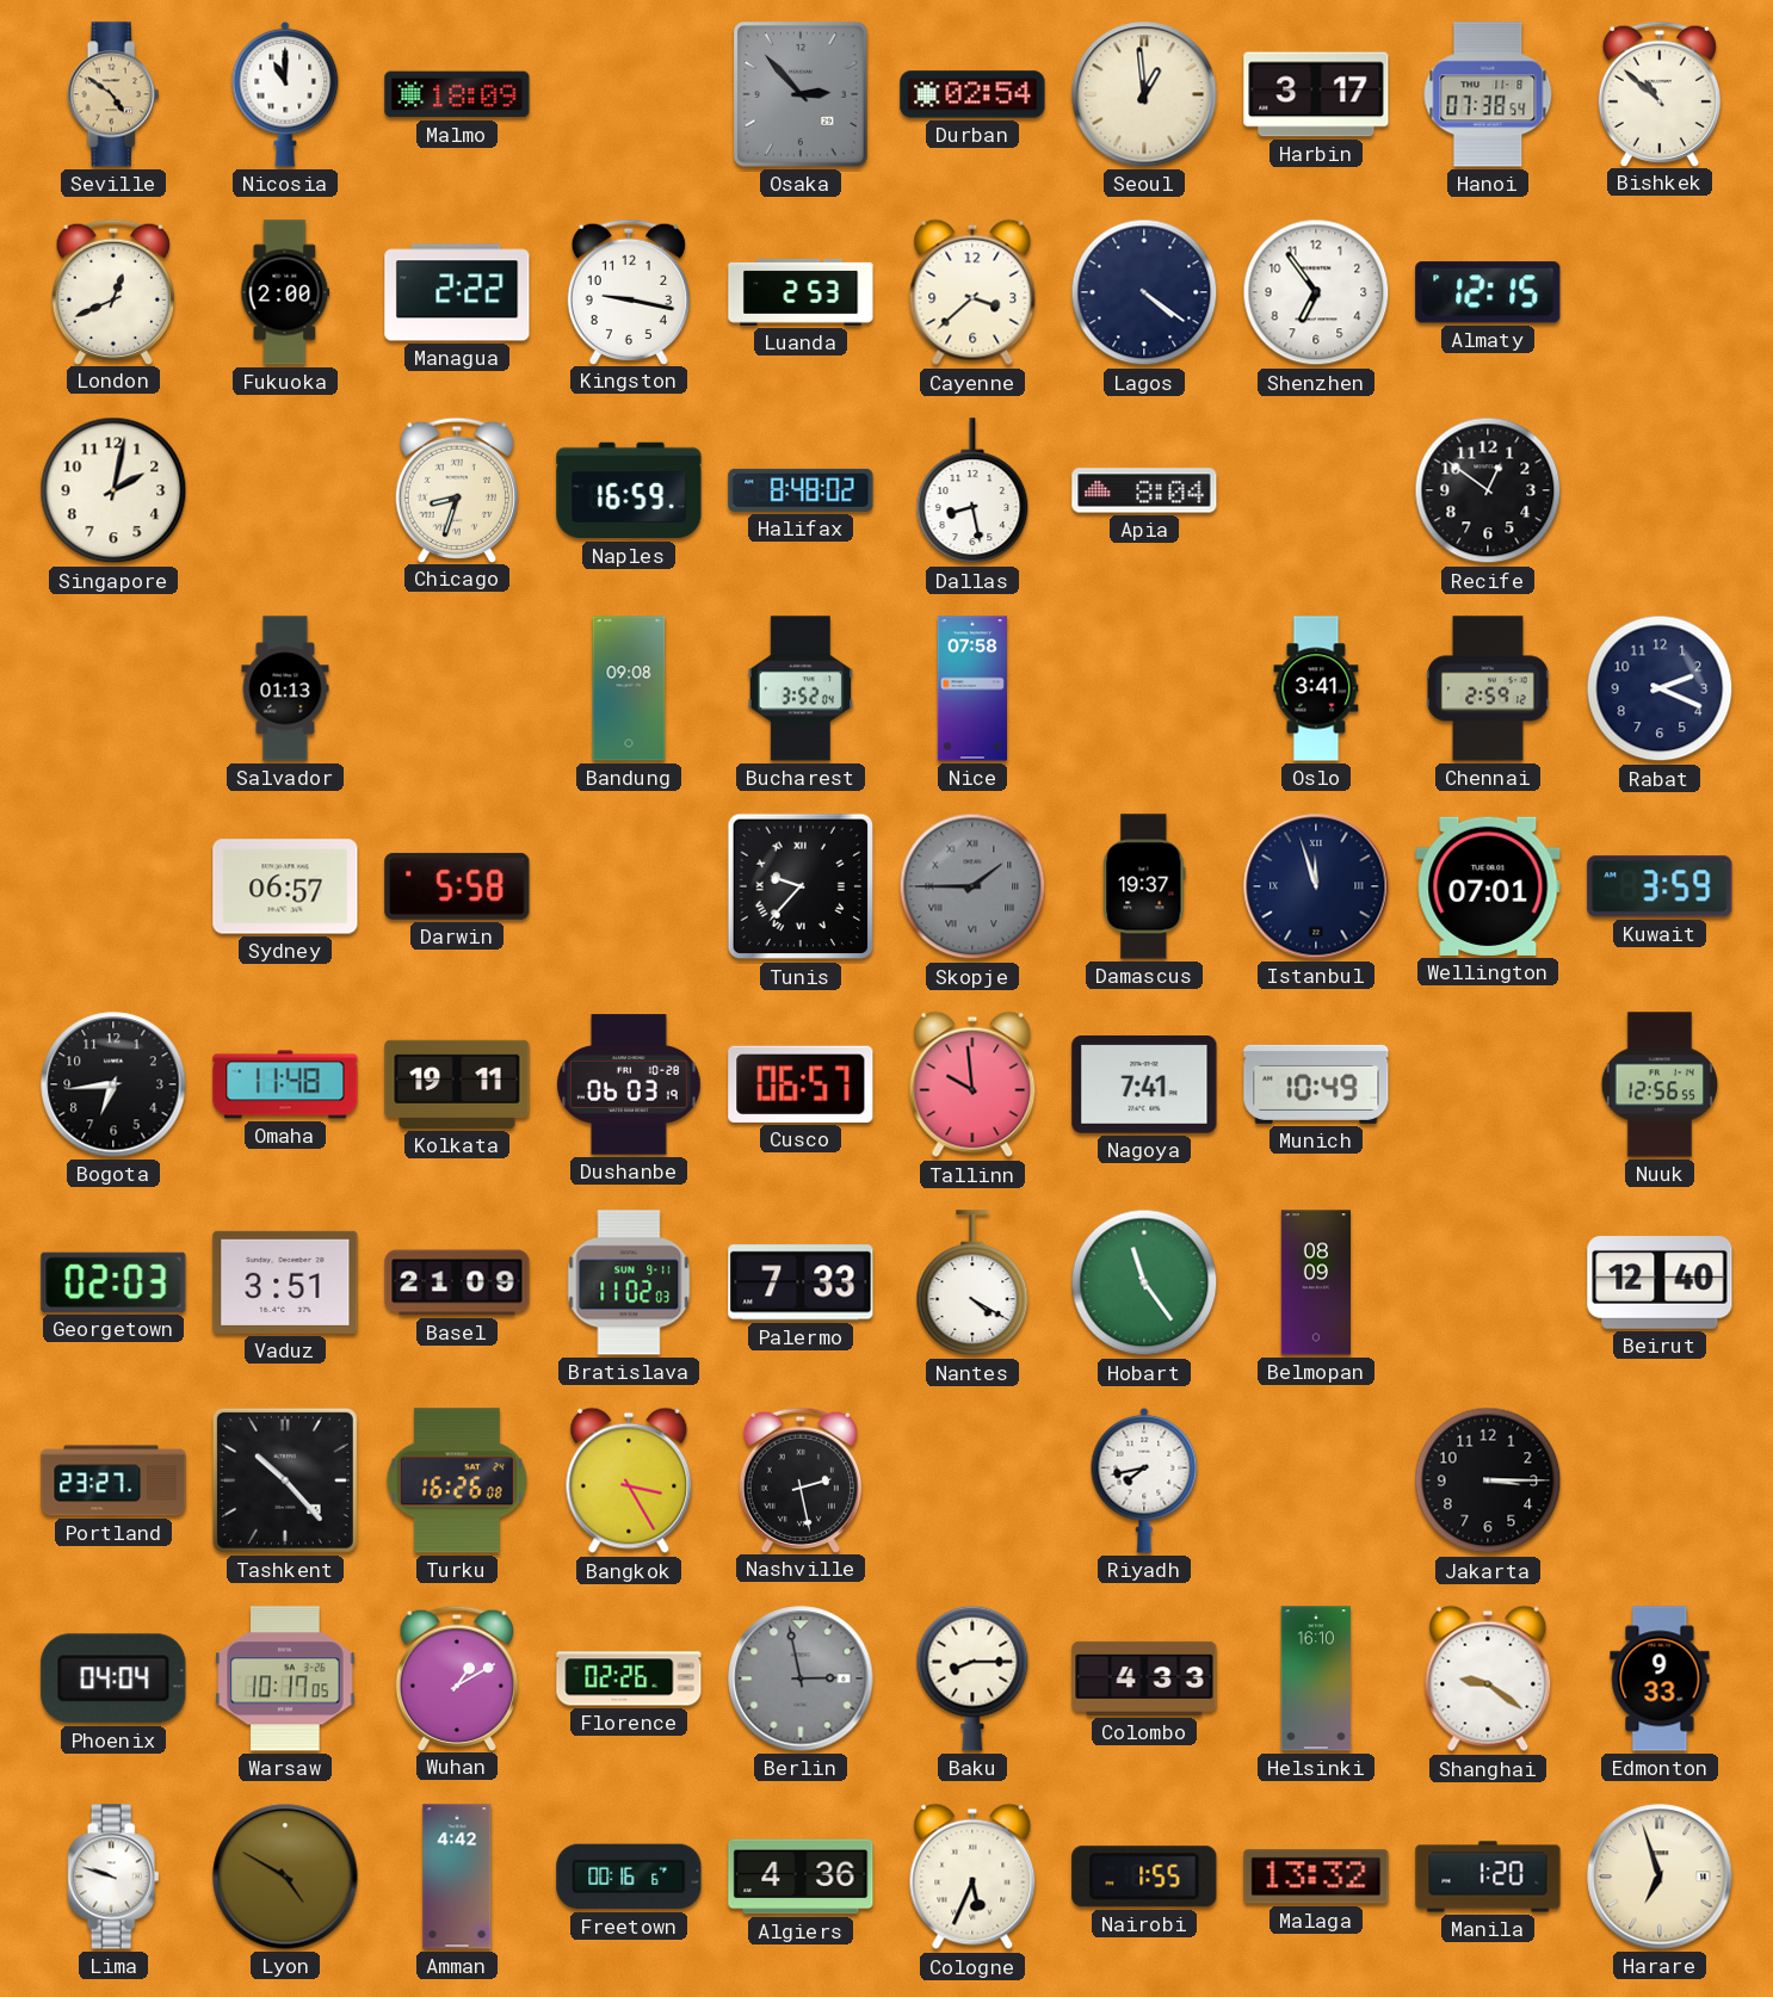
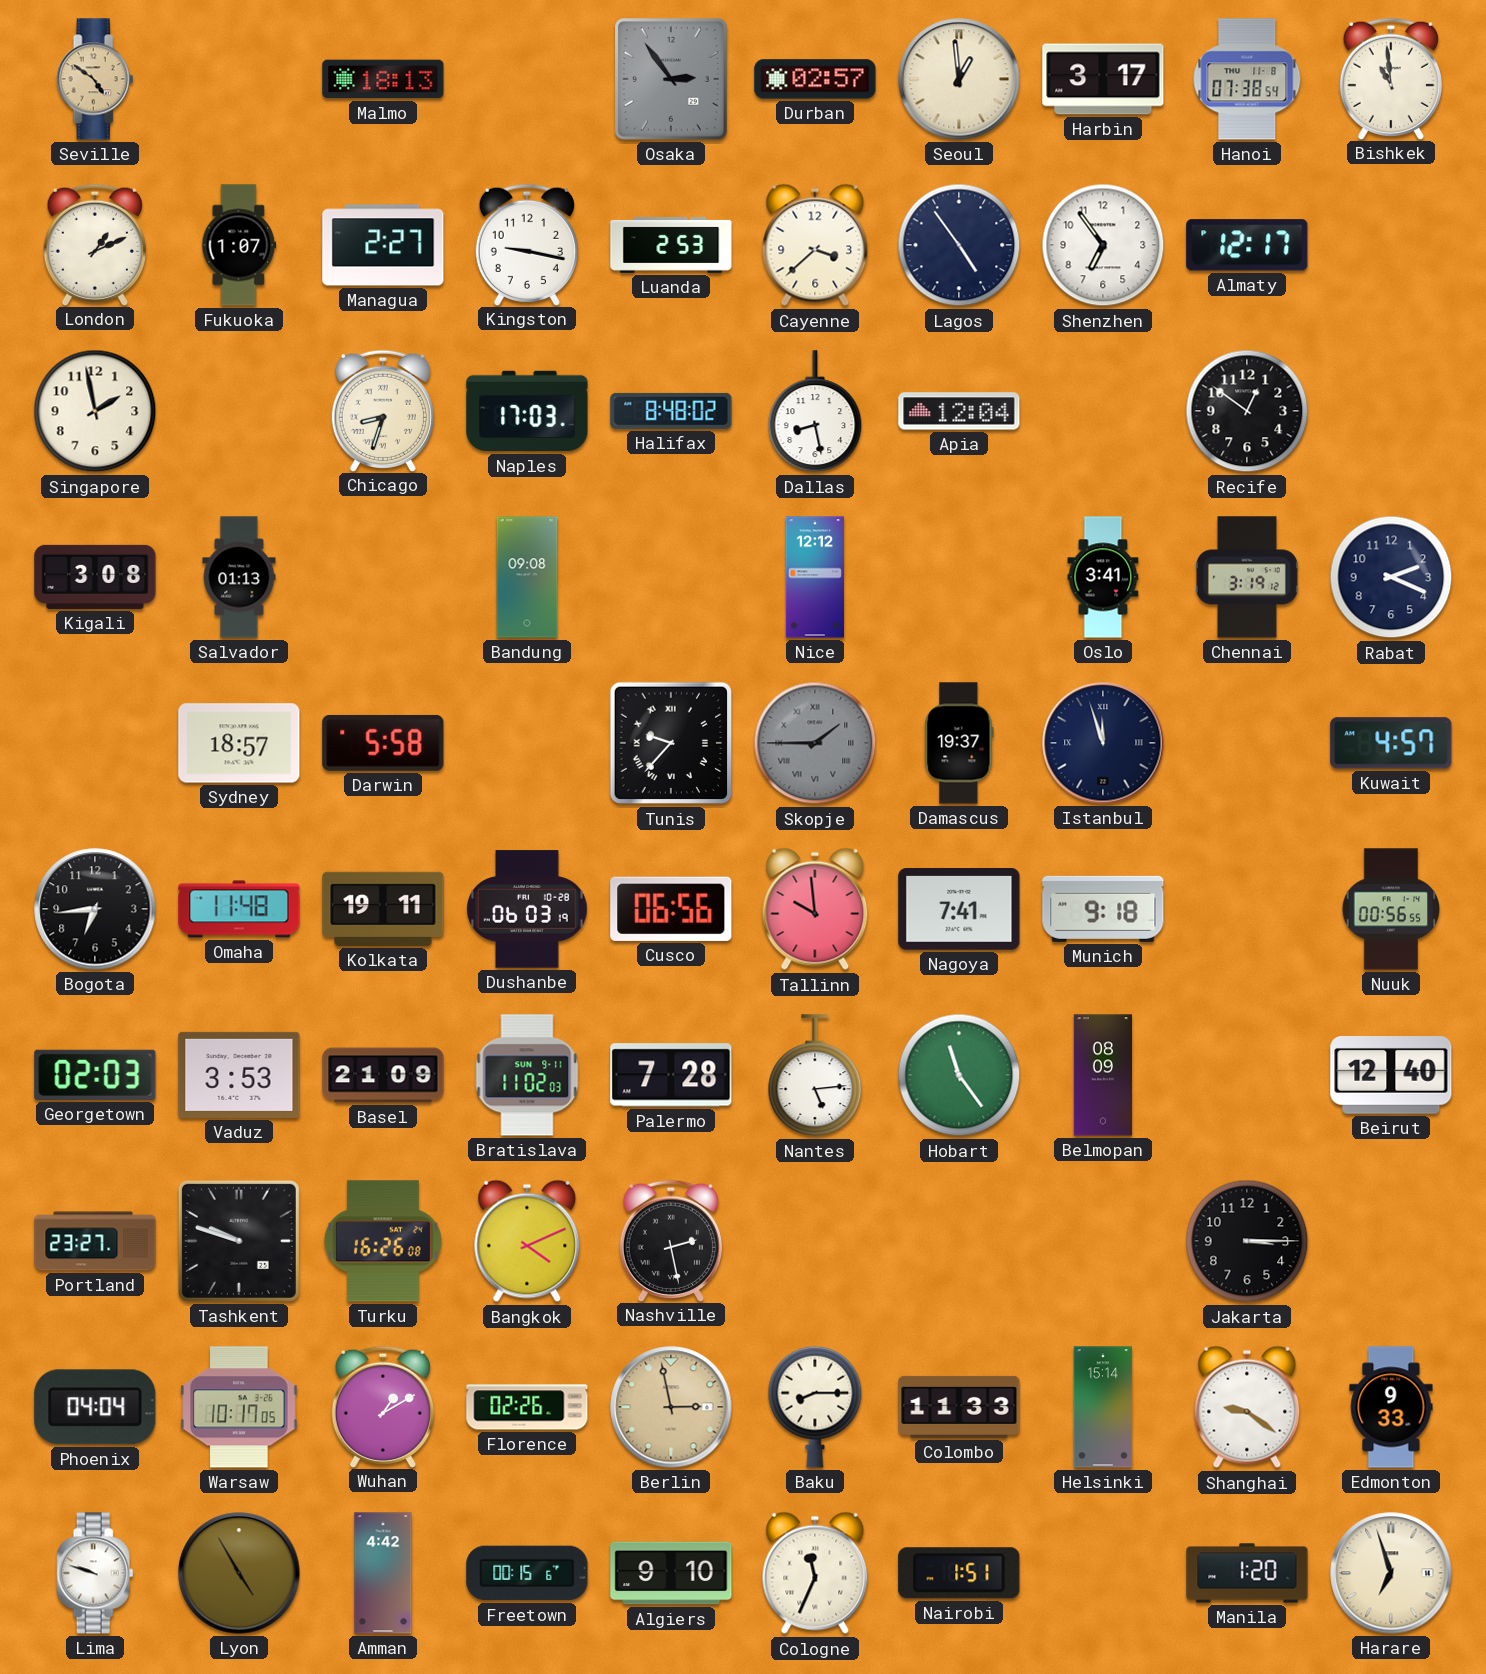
Nicosia: 11:00 -> none (285, 94)
Malmo: 18:09 -> 18:13 (383, 79)
Osaka: 2:53 -> 2:54 (672, 80)
Durban: 02:54 -> 02:57 (815, 79)
Bishkek: 10:52 -> 10:59 (1391, 78)
London: 12:41 -> 1:11 (95, 244)
Fukuoka: 2:00 -> 1:07 (239, 245)
Managua: 2:22 -> 2:27 (383, 245)
Lagos: 4:21 -> 4:54 (959, 245)
Almaty: 12:15 -> 12:17 (1247, 245)
Singapore: 2:02 -> 1:58 (95, 411)
Naples: 16:59 -> 17:03 (527, 411)
Apia: 8:04 -> 12:04 (959, 411)
Kigali: none -> 3:08 (95, 577)
Bucharest: 3:52 -> none (799, 688)
Nice: 07:58 -> 12:12 (814, 577)
Chennai: 2:59 -> 3:19 (1247, 577)
Sydney: 06:57 -> 18:57 (239, 743)
Wellington: 07:01 -> none (1488, 886)
Kuwait: 3:59 -> 4:57 (1391, 743)
Cusco: 06:57 -> 06:56 (671, 909)
Munich: 10:49 -> 9:18 (1103, 909)
Nuuk: 12:56 -> 00:56 (1391, 909)
Vaduz: 3:51 -> 3:53 (239, 1075)
Palermo: 7:33 -> 7:28 (671, 1075)
Nantes: 4:20 -> 5:14 (815, 1076)
Tashkent: 10:23 -> 9:48 (239, 1241)
Bangkok: 3:25 -> 4:11 (527, 1241)
Riyadh: 7:43 -> none (1144, 1480)
Berlin dial: grey -> champagne (671, 1407)
Colombo: 4:33 -> 11:33 (959, 1407)
Helsinki: 16:10 -> 15:14 (1103, 1407)
Lyon: 4:50 -> 4:55 (239, 1573)
Freetown: 00:16 -> 00:15 (527, 1573)
Algiers: 4:36 -> 9:10 (671, 1573)
Cologne: 5:34 -> 11:34 (815, 1573)
Nairobi: 1:55 -> 1:51 (959, 1573)
Malaga: 13:32 -> none (1316, 1877)
